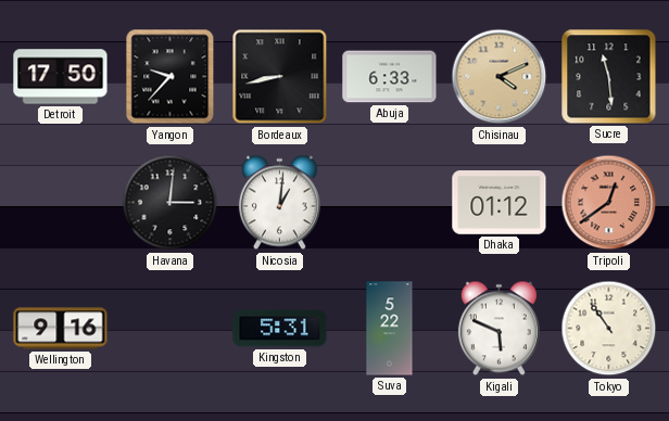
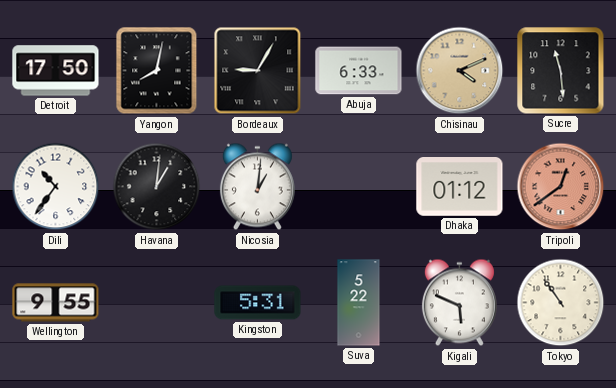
Yangon: 9:37 -> 8:02 (157, 71)
Bordeaux: 8:43 -> 9:05 (258, 71)
Dili: none -> 10:36 (56, 187)
Havana: 3:01 -> 1:01 (157, 187)
Wellington: 9:16 -> 9:55 (56, 303)
